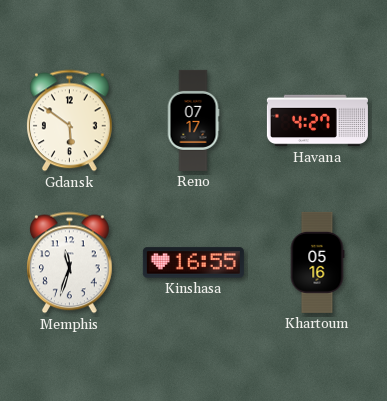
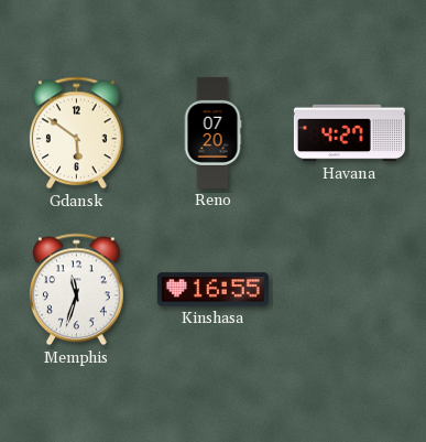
Reno: 07:17 -> 07:20 (212, 132)
Khartoum: 05:16 -> none (317, 262)
